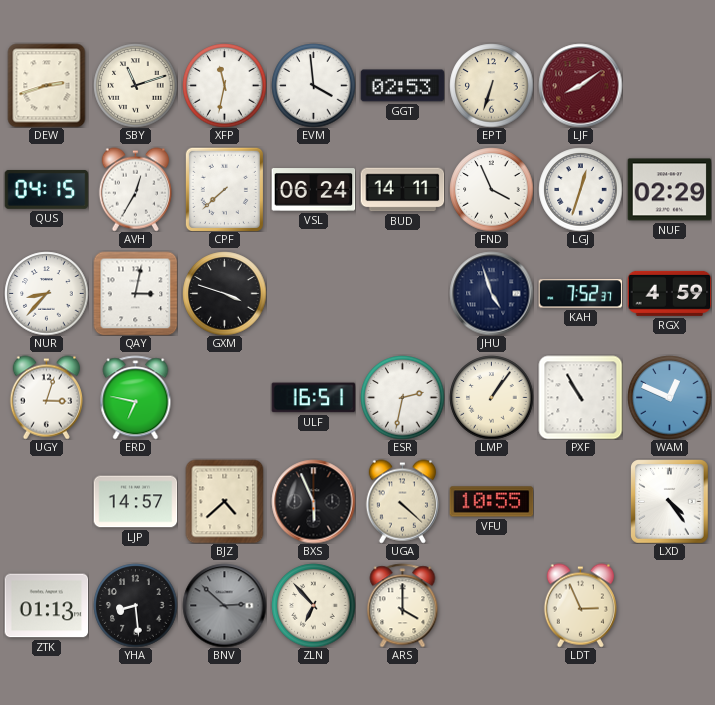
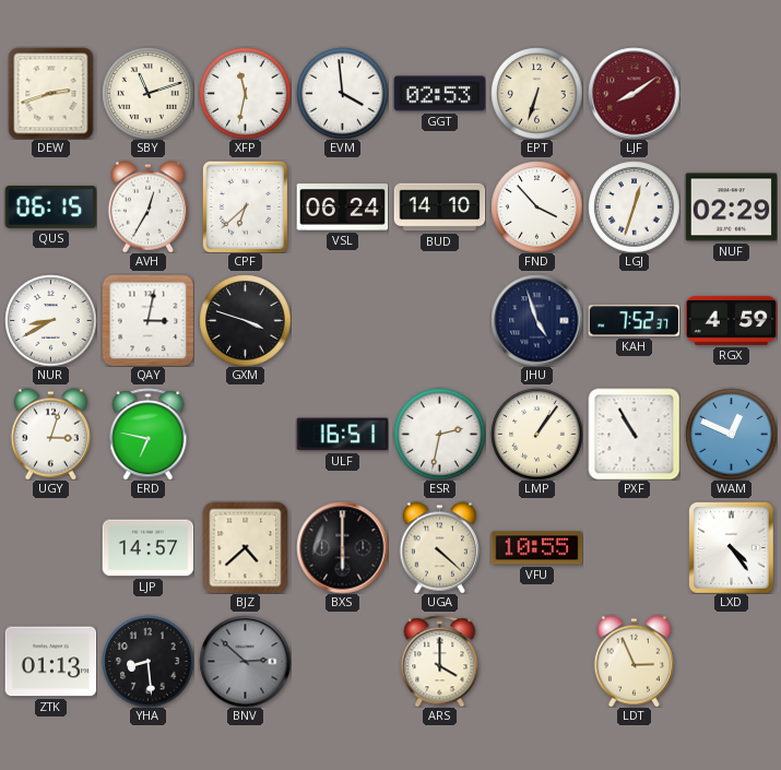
QUS: 04:15 -> 06:15 (50, 206)
CPF: 7:38 -> 6:38 (245, 206)
BUD: 14:11 -> 14:10 (439, 208)
FND: 3:56 -> 3:53 (536, 206)
NUR: 8:37 -> 8:40 (50, 320)
BXS: 5:56 -> 6:00 (342, 547)
ZLN: 6:53 -> none (313, 605)
